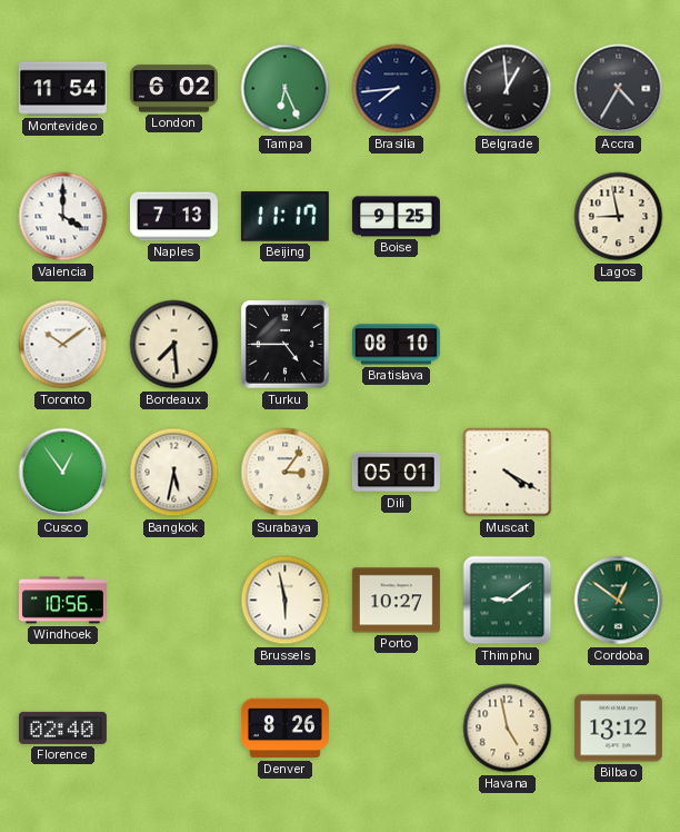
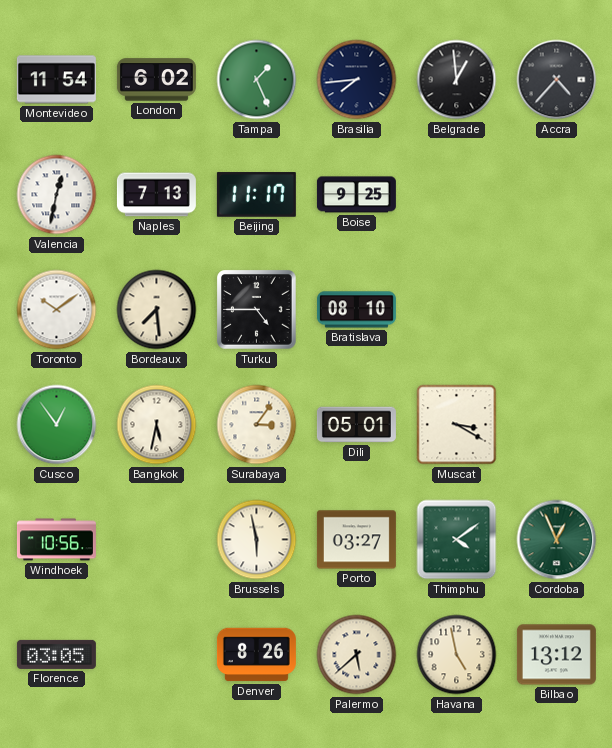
Tampa: 6:26 -> 1:26 (257, 80)
Accra: 4:35 -> 4:37 (557, 80)
Valencia: 4:00 -> 12:32 (57, 195)
Lagos: 8:58 -> none (619, 217)
Muscat: 4:20 -> 3:20 (457, 425)
Porto: 10:27 -> 03:27 (356, 540)
Thimphu: 9:09 -> 4:09 (457, 540)
Cordoba: 12:51 -> 12:56 (557, 540)
Florence: 02:40 -> 03:05 (56, 654)
Palermo: none -> 5:38 (357, 655)
